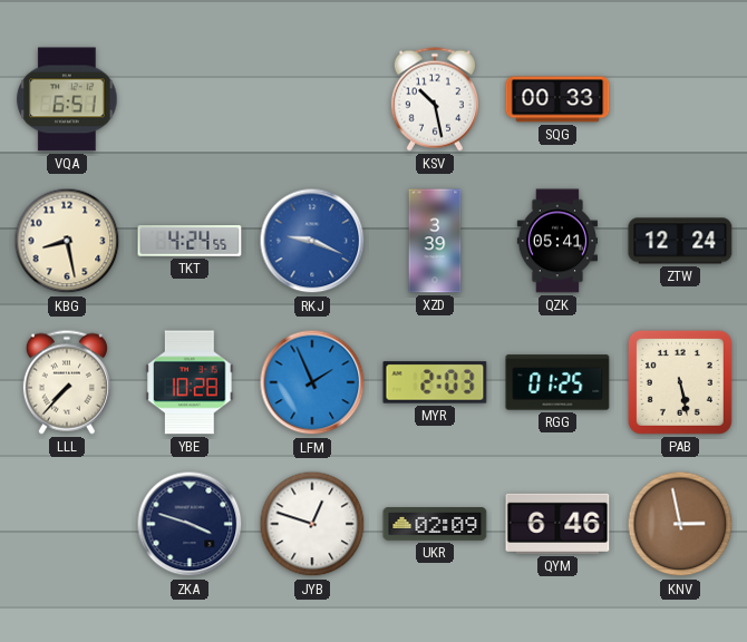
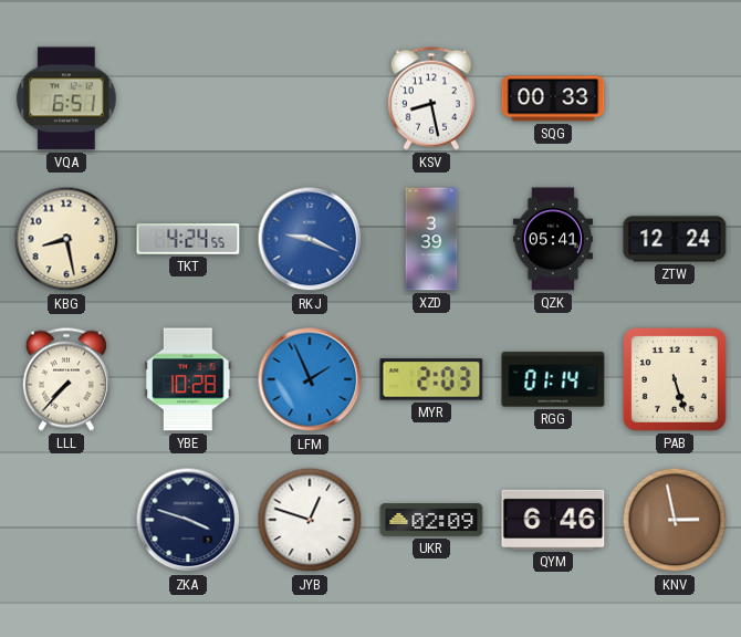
KSV: 10:28 -> 8:28 (431, 98)
RGG: 01:25 -> 01:14 (553, 379)
PAB: 5:28 -> 5:27 (675, 379)
